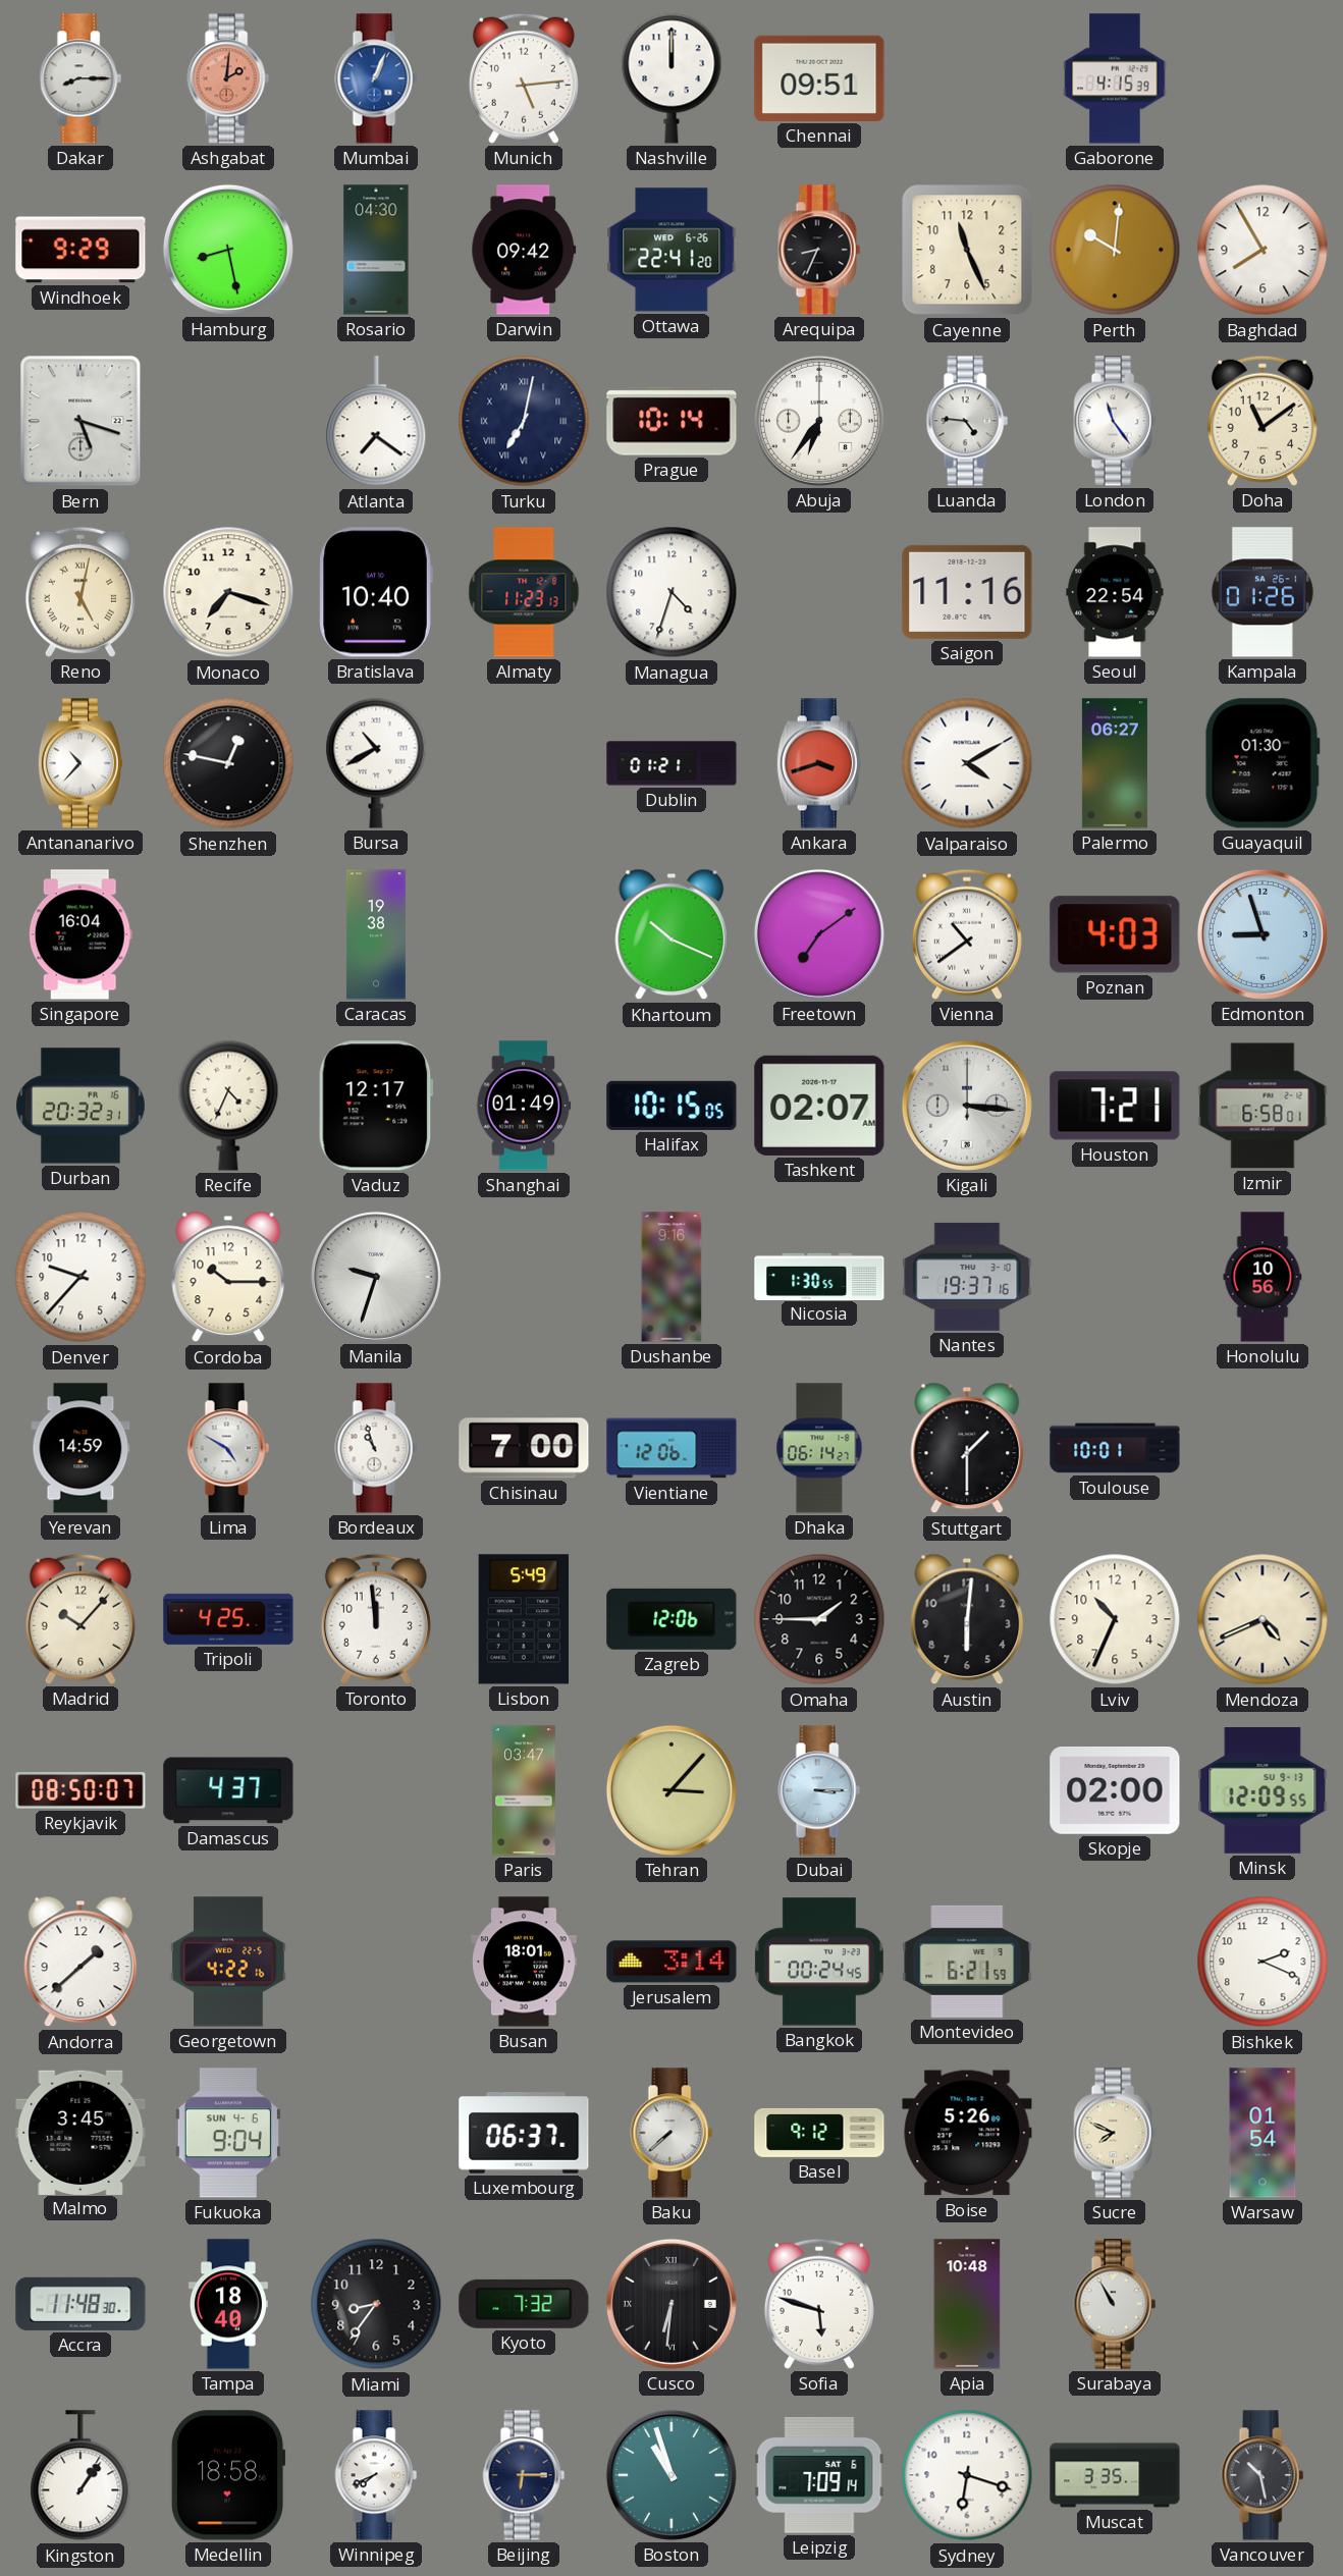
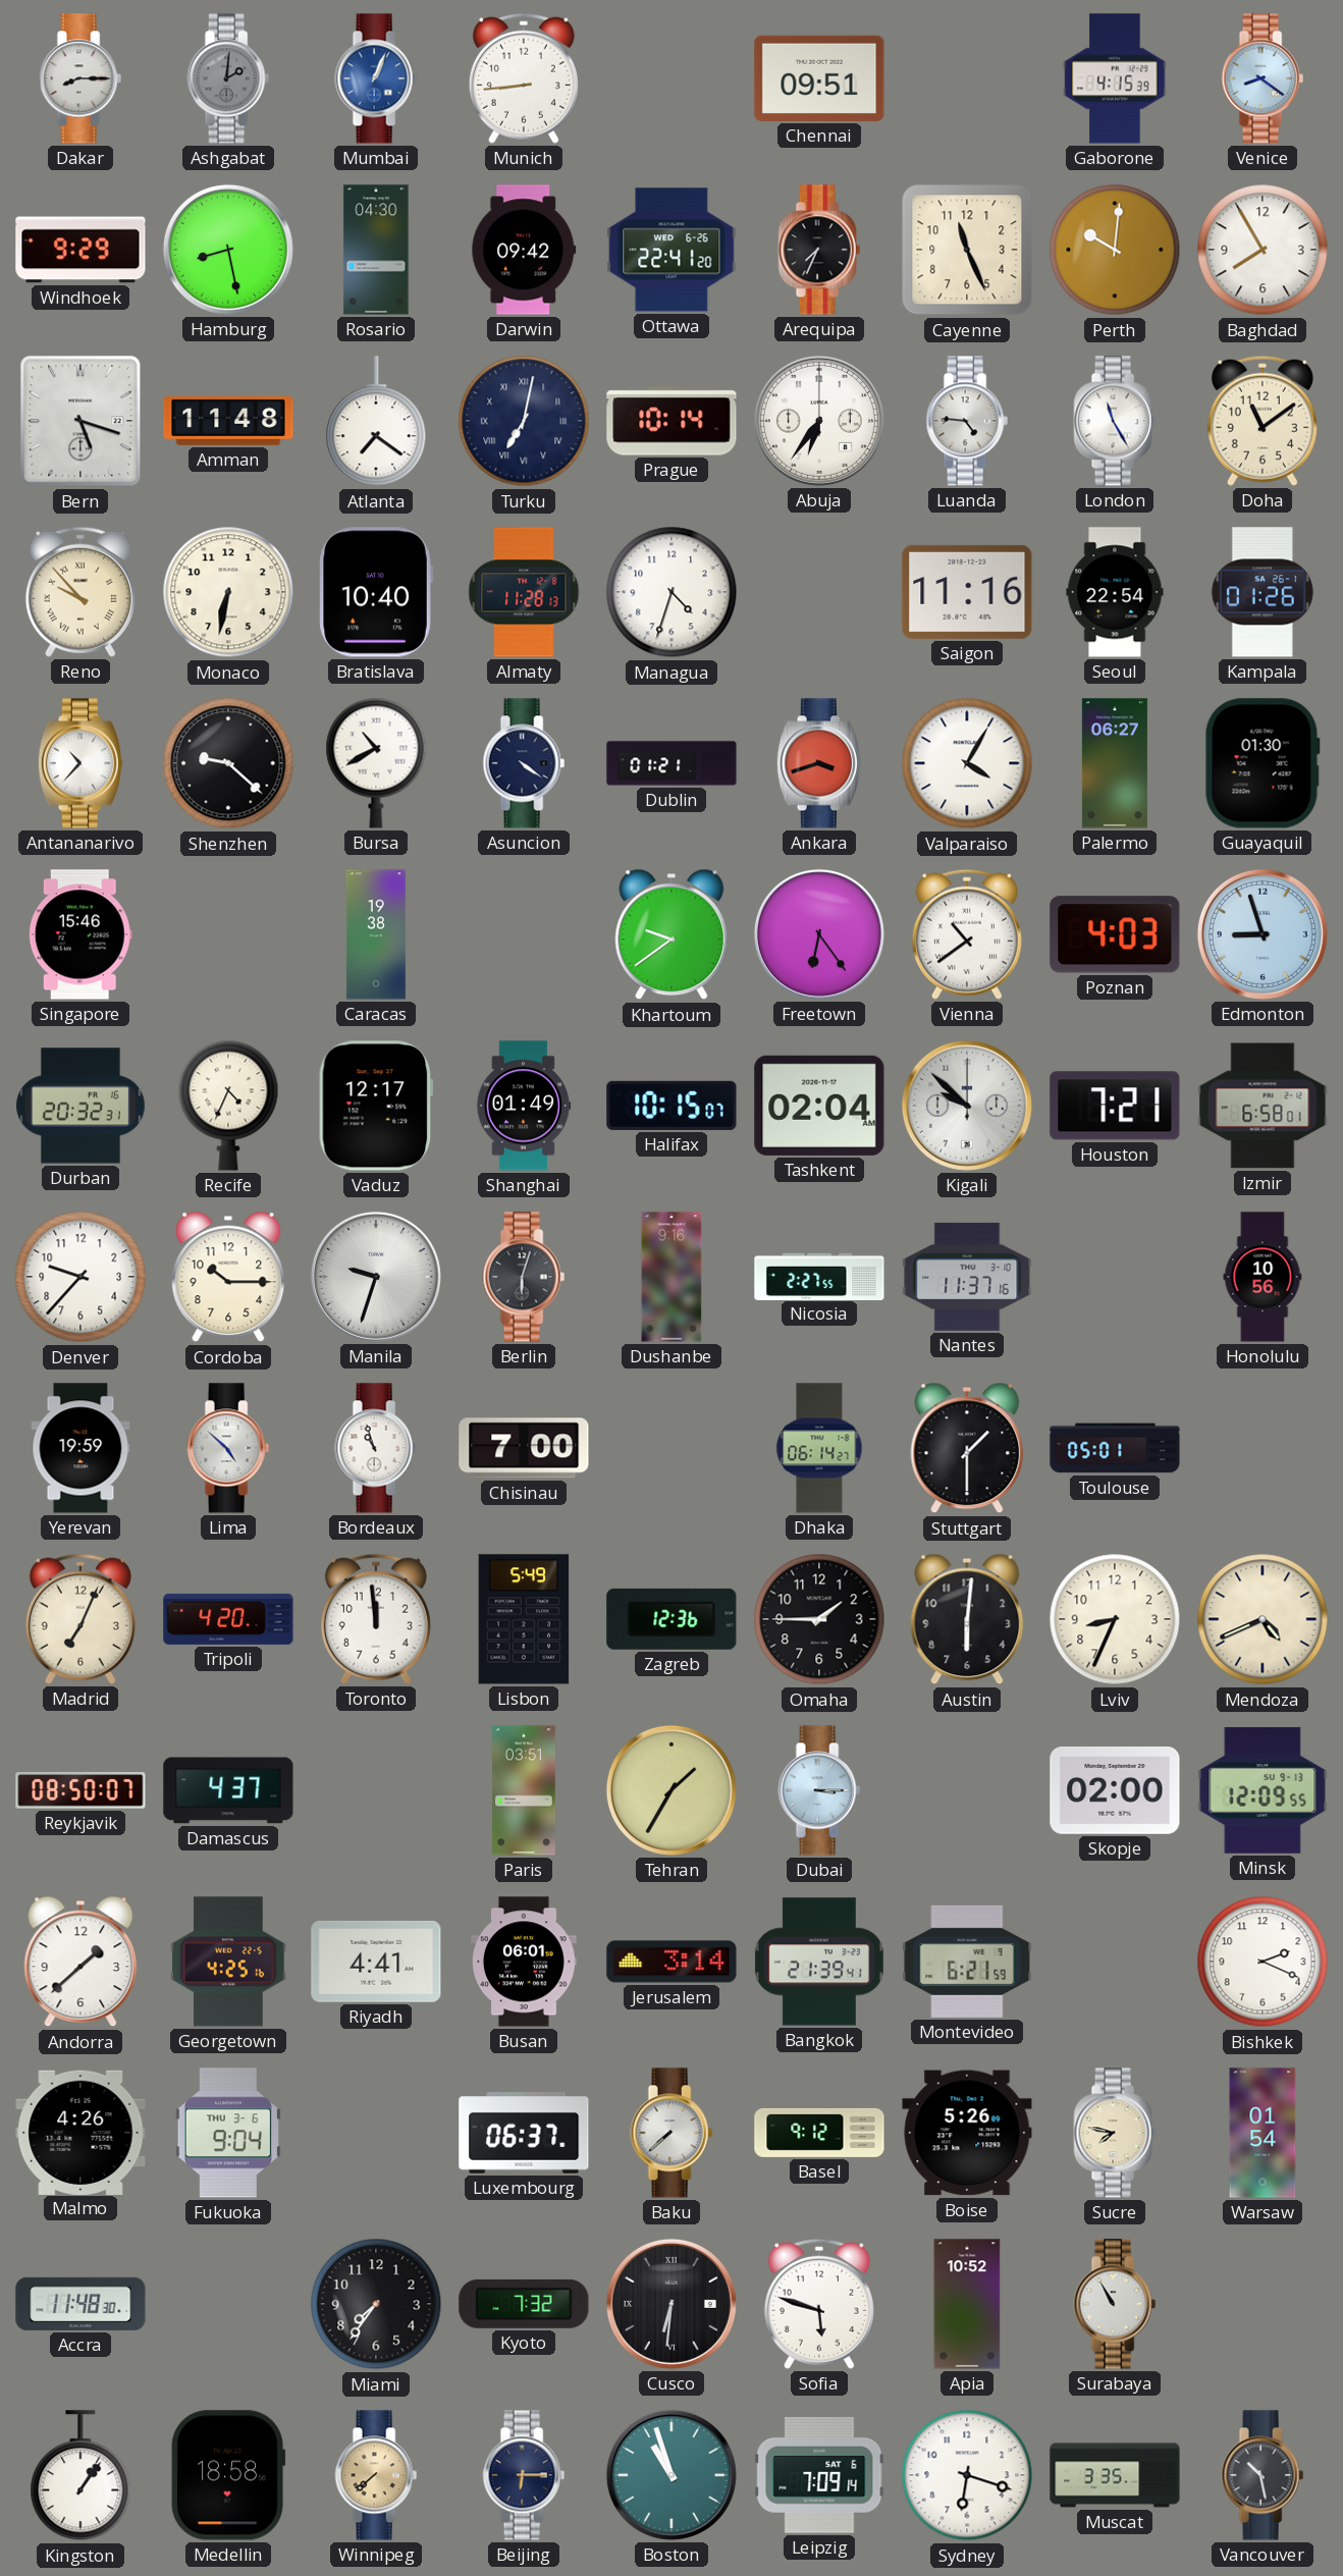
Ashgabat dial: salmon -> grey (228, 78)
Munich: 5:14 -> 8:44 (524, 78)
Nashville: 12:00 -> none (672, 78)
Venice: none -> 8:21 (1263, 78)
Arequipa: 8:34 -> 7:34 (819, 250)
Amman: none -> 11:48 (228, 421)
London: 11:24 -> 11:25 (1115, 421)
Reno: 5:02 -> 9:53 (80, 592)
Monaco: 7:18 -> 6:32 (228, 592)
Almaty: 11:23 -> 11:28 (524, 592)
Shenzhen: 12:47 -> 9:22 (228, 763)
Asuncion: none -> 4:21 (524, 763)
Valparaiso: 4:10 -> 4:05 (967, 763)
Singapore: 16:04 -> 15:46 (80, 934)
Khartoum: 10:19 -> 9:39 (672, 934)
Freetown: 7:09 -> 6:24 (819, 934)
Halifax: 10:15:05 -> 10:15:07 (672, 1106)
Tashkent: 02:07 -> 02:04 (819, 1106)
Kigali: 3:16 -> 9:52 (967, 1106)
Berlin: none -> 6:03 (524, 1277)
Nicosia: 1:30 -> 2:27 (819, 1276)
Nantes: 19:37 -> 11:37 (967, 1277)
Yerevan: 14:59 -> 19:59 (80, 1448)
Lima: 4:50 -> 4:52 (228, 1448)
Vientiane: 12:06 -> none (672, 1448)
Toulouse: 10:01 -> 05:01 (1115, 1448)
Madrid: 10:07 -> 7:04 (80, 1619)
Tripoli: 4:25 -> 4:20 (228, 1619)
Zagreb: 12:06 -> 12:36 (672, 1619)
Lviv: 10:34 -> 8:34 (1115, 1619)
Paris: 03:47 -> 03:51 (524, 1790)
Tehran: 3:07 -> 1:35 (672, 1790)
Georgetown: 4:22 -> 4:25 (228, 1962)
Riyadh: none -> 4:41 (376, 1962)
Busan: 18:01 -> 06:01 (525, 1962)
Bangkok: 00:24 -> 21:39 (819, 1962)
Malmo: 3:45 -> 4:26 (80, 2132)
Fukuoka date: SUN 4-6 -> THU 3-6 (228, 2133)
Sucre: 7:49 -> 7:47 (1115, 2133)
Tampa: 18:40 -> none (228, 2304)
Miami: 8:36 -> 7:36 (376, 2304)
Apia: 10:48 -> 10:52 (967, 2304)
Winnipeg: 7:41 -> 7:38 (376, 2475)
Winnipeg dial: white -> champagne (376, 2475)
